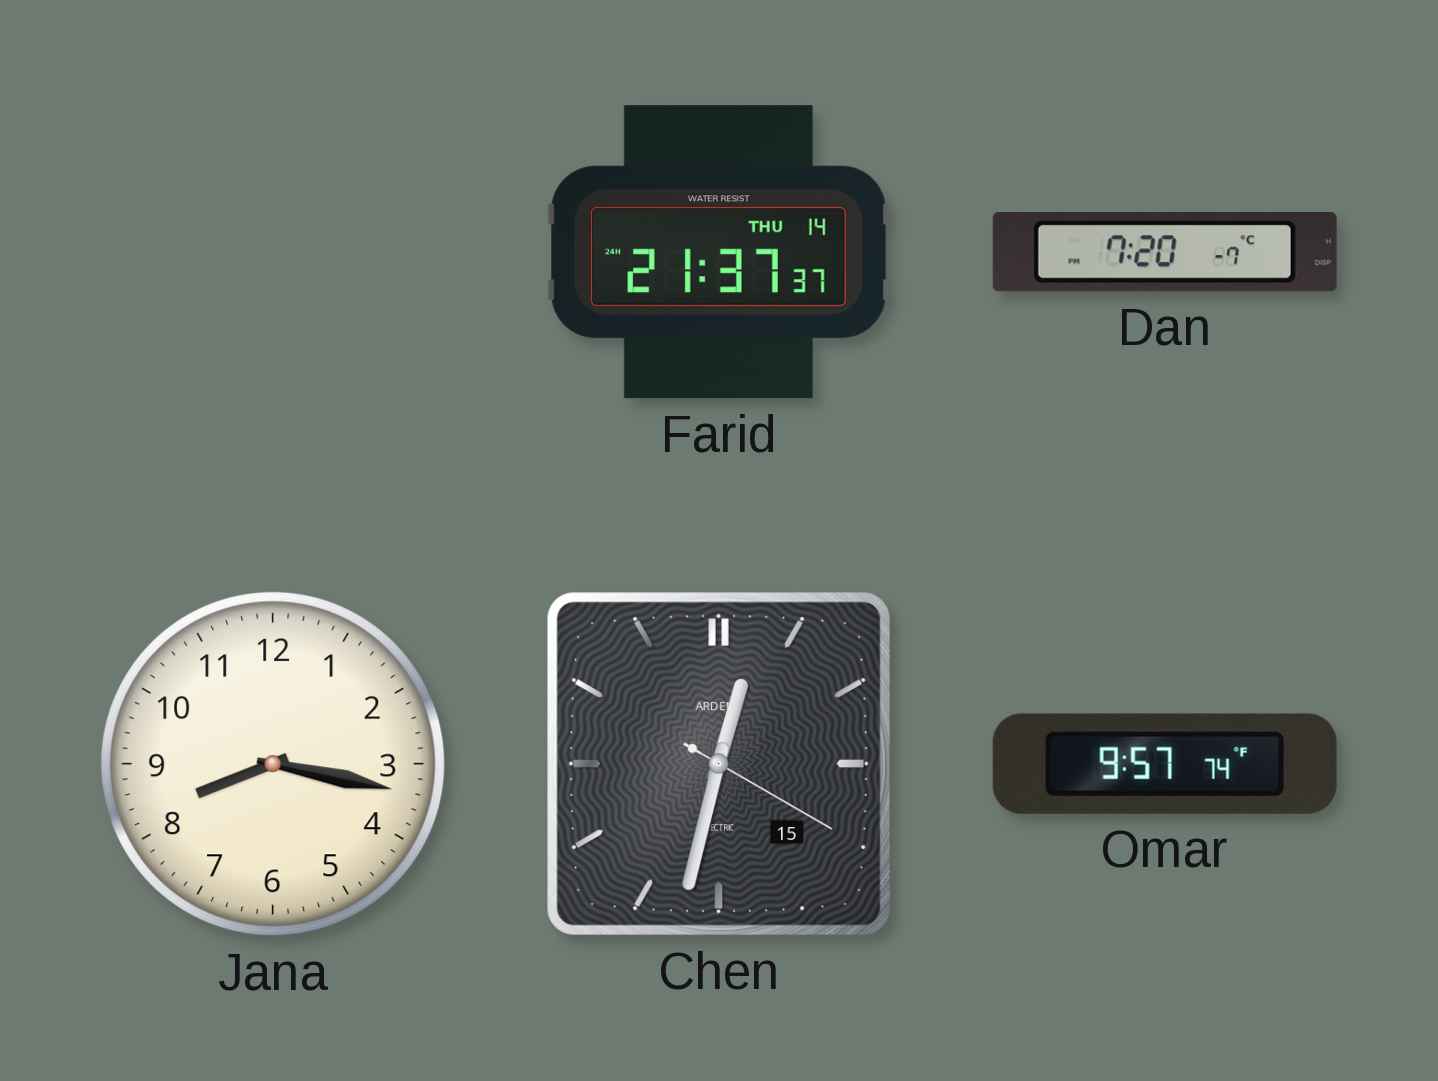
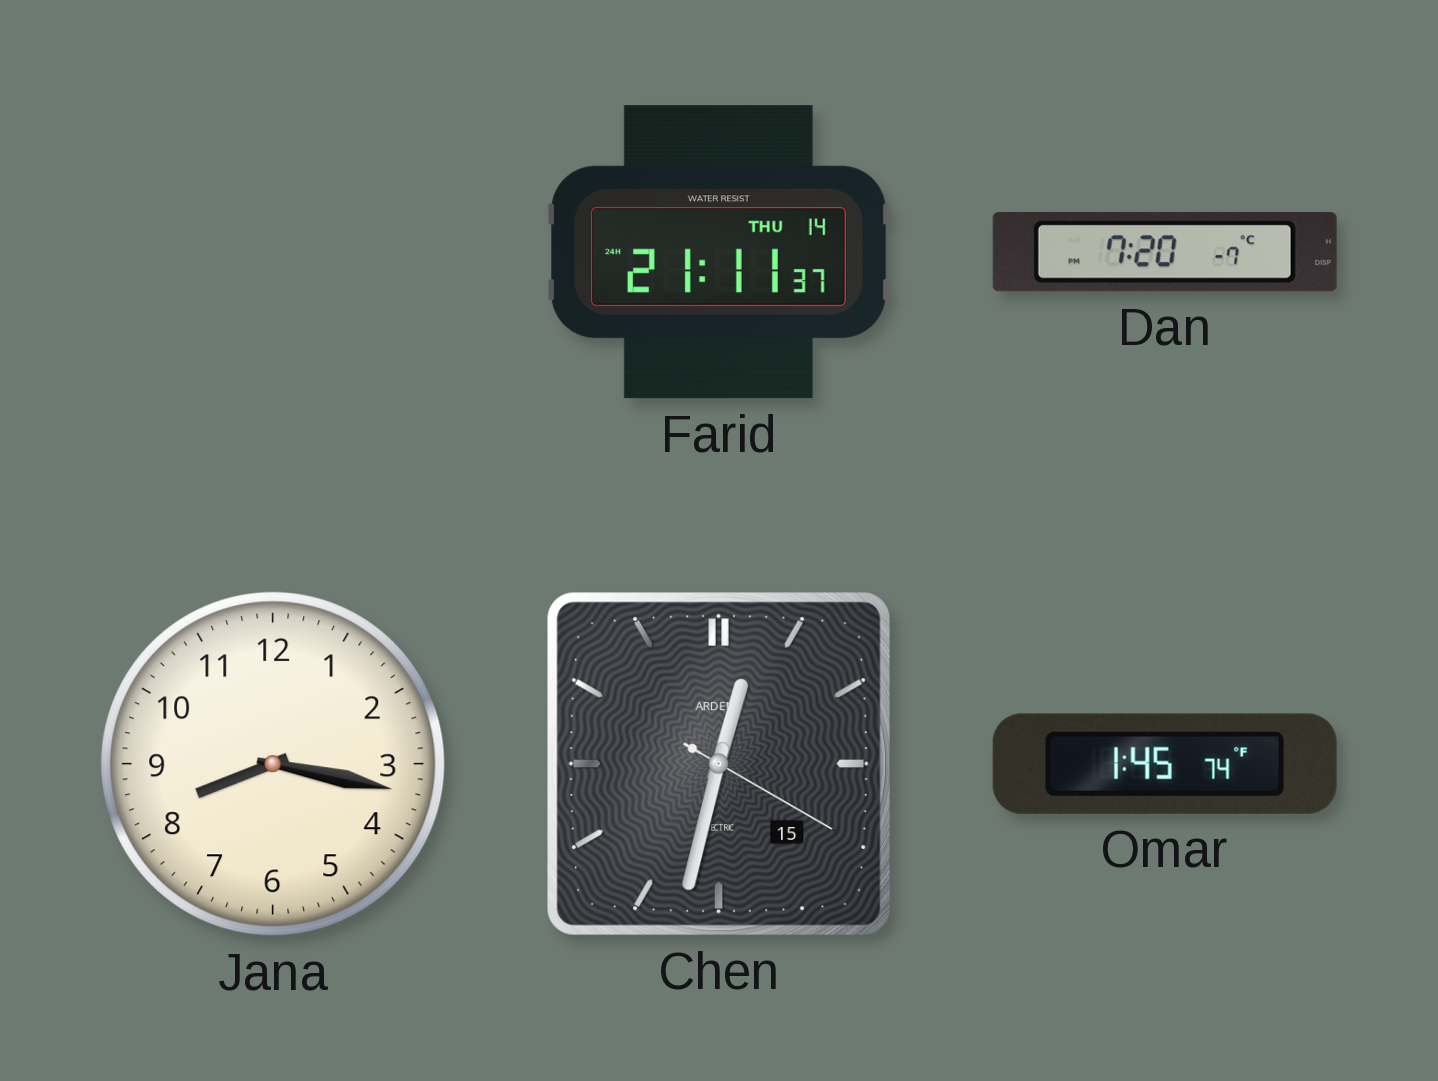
Farid: 21:37 -> 21:11 (719, 252)
Omar: 9:57 -> 1:45 (1165, 764)
